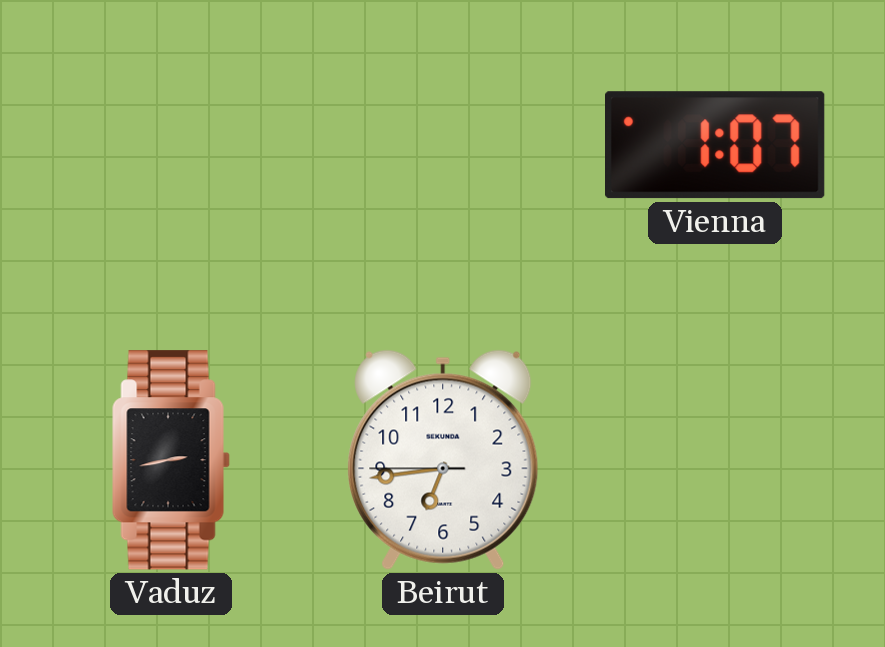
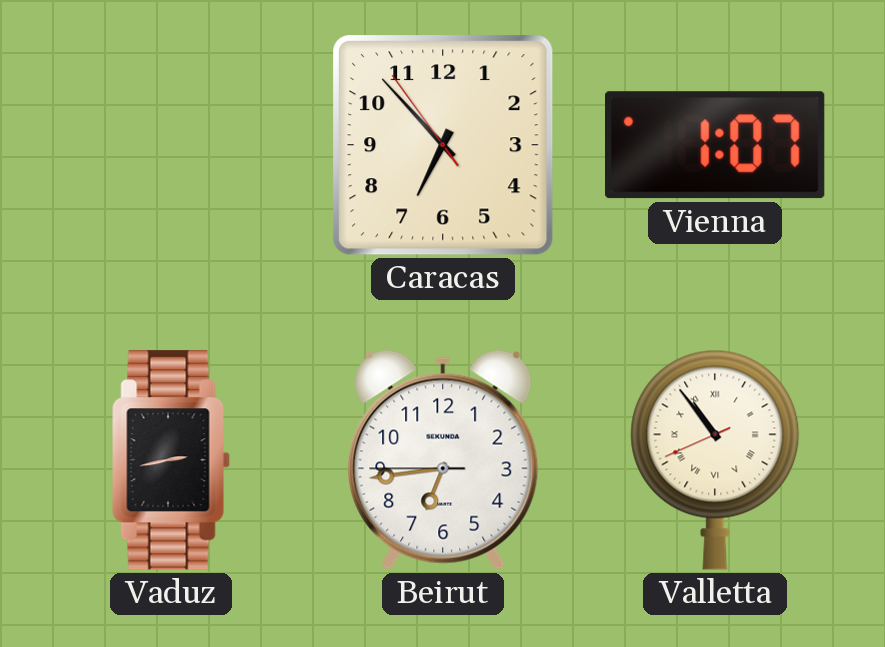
Caracas: none -> 6:52 (443, 145)
Valletta: none -> 10:53 (715, 460)
